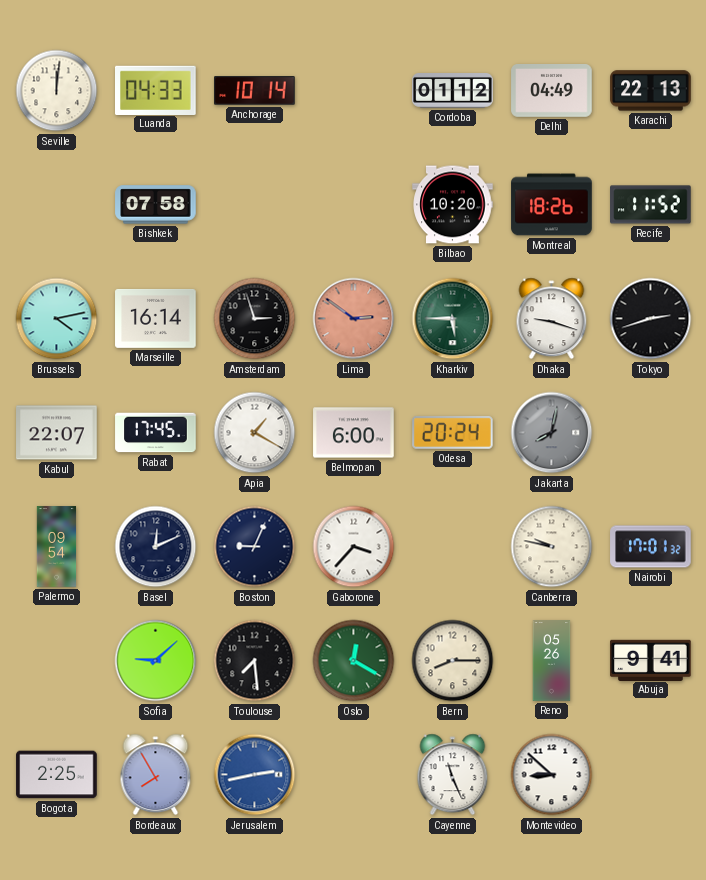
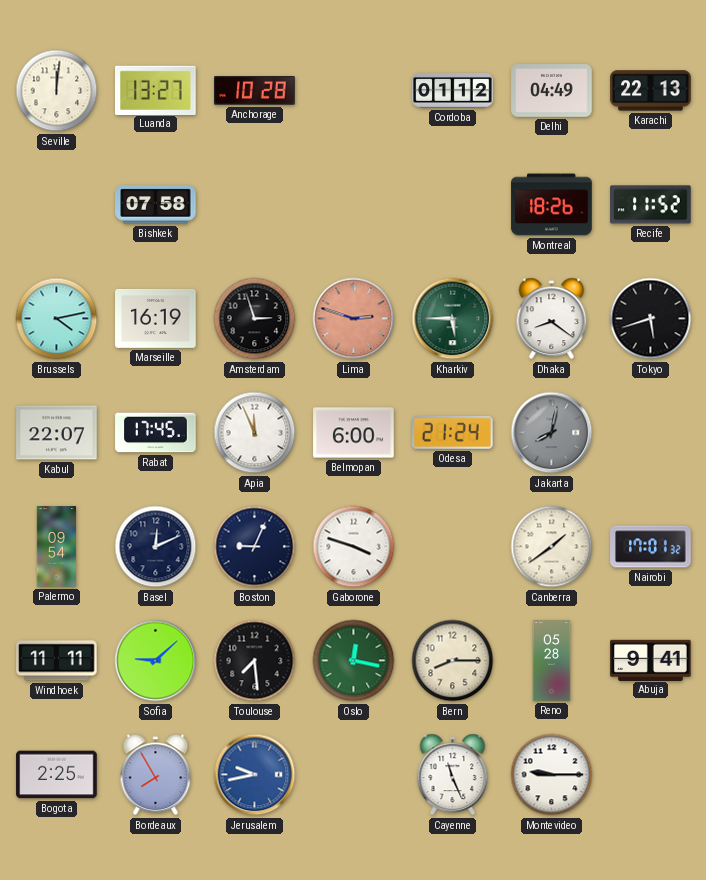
Luanda: 04:33 -> 13:27 (156, 90)
Anchorage: 10:14 -> 10:28 (255, 91)
Bilbao: 10:20 -> none (453, 205)
Marseille: 16:14 -> 16:19 (156, 318)
Lima: 2:51 -> 2:48 (354, 319)
Dhaka: 9:18 -> 8:21 (552, 319)
Tokyo: 2:42 -> 5:42 (651, 319)
Apia: 1:20 -> 11:56 (255, 433)
Odesa: 20:24 -> 21:24 (453, 432)
Gaborone: 3:37 -> 3:48 (354, 547)
Canberra: 9:47 -> 1:39 (552, 547)
Windhoek: none -> 11:11 (57, 661)
Oslo: 12:20 -> 12:17 (354, 661)
Reno: 05:26 -> 05:28 (552, 661)
Jerusalem: 2:43 -> 9:43 (255, 775)
Montevideo: 8:52 -> 9:15 (552, 775)
